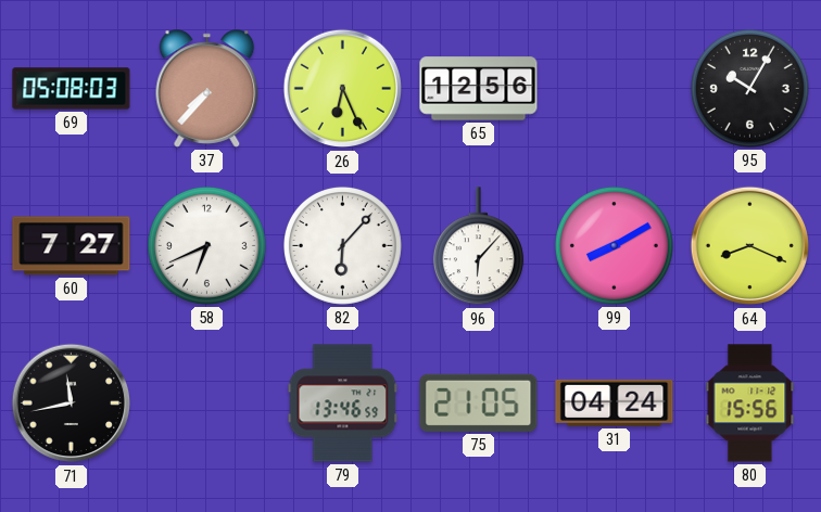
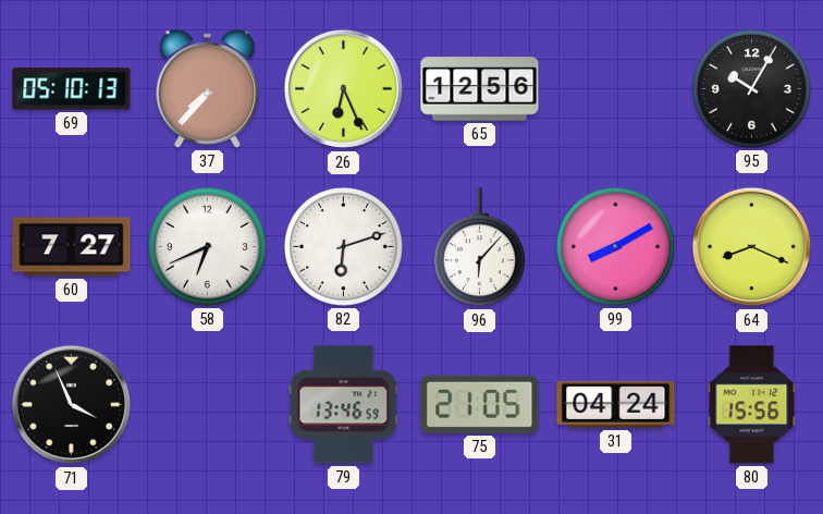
69: 05:08 -> 05:10 (72, 89)
82: 6:07 -> 6:12 (343, 246)
71: 11:43 -> 3:56 (72, 405)
